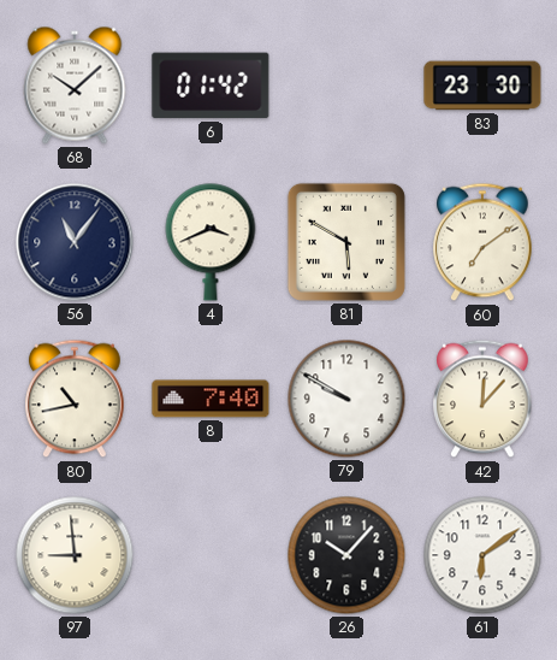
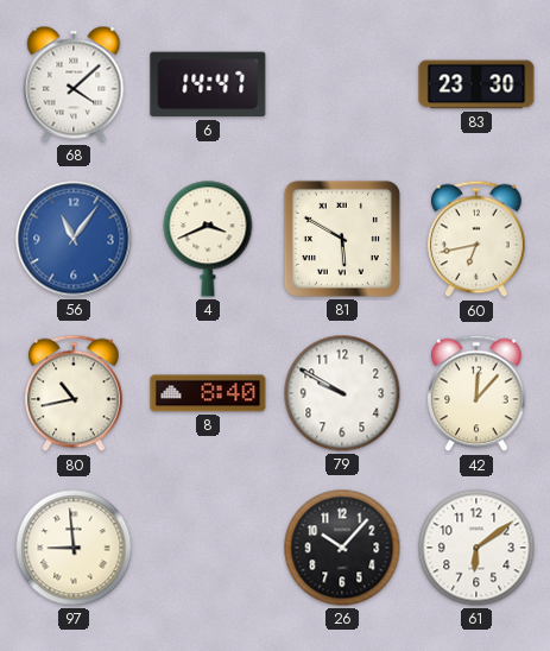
68: 10:08 -> 4:08 (74, 84)
6: 01:42 -> 14:47 (208, 84)
56 dial: navy -> blue (74, 239)
60: 7:09 -> 6:43 (476, 239)
8: 7:40 -> 8:40 (208, 393)
